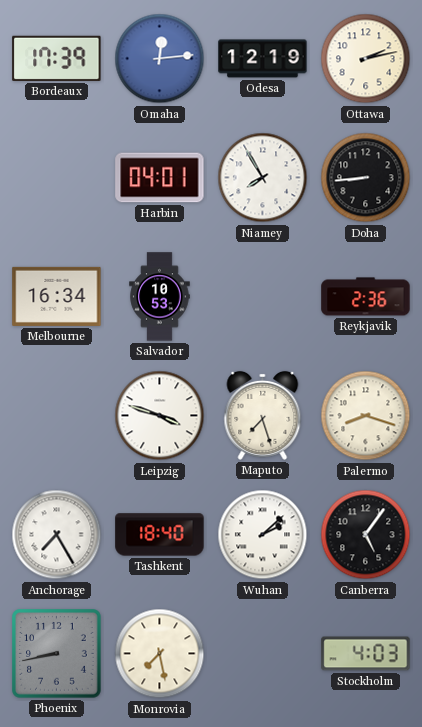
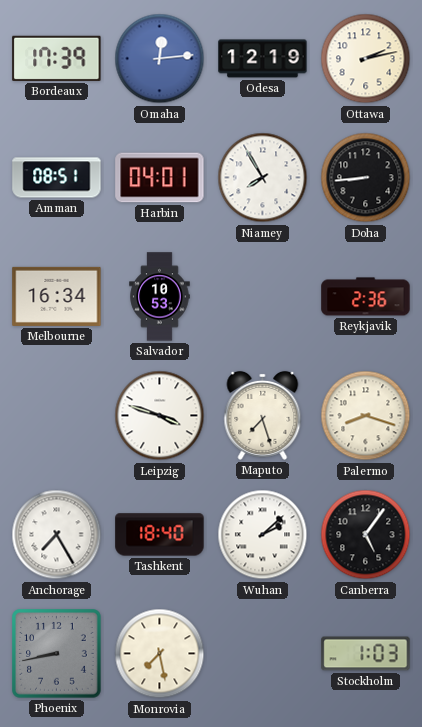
Amman: none -> 08:51 (57, 178)
Stockholm: 4:03 -> 1:03 (366, 654)
